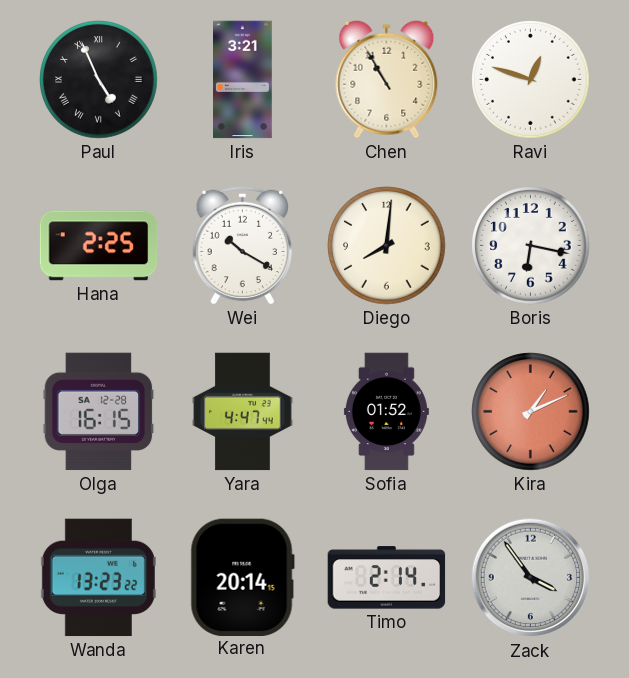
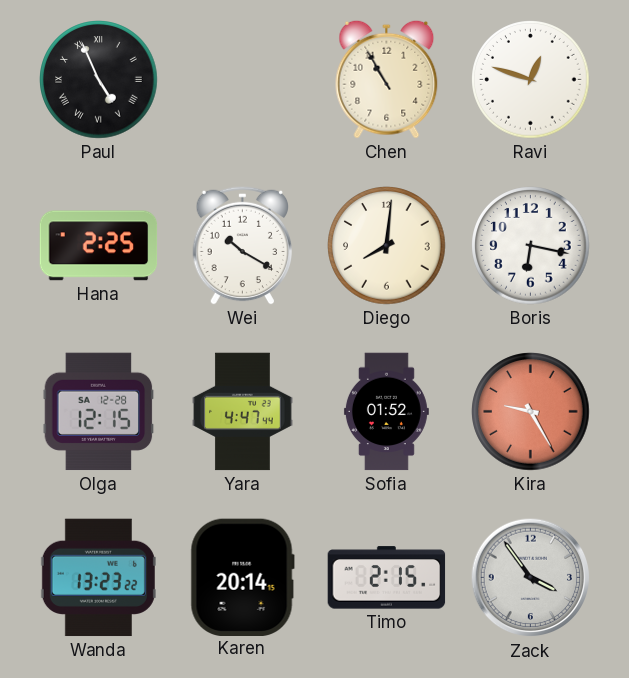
Iris: 3:21 -> none (243, 80)
Olga: 16:15 -> 12:15 (99, 412)
Kira: 1:11 -> 9:25 (531, 412)
Timo: 2:14 -> 2:15 (387, 578)
